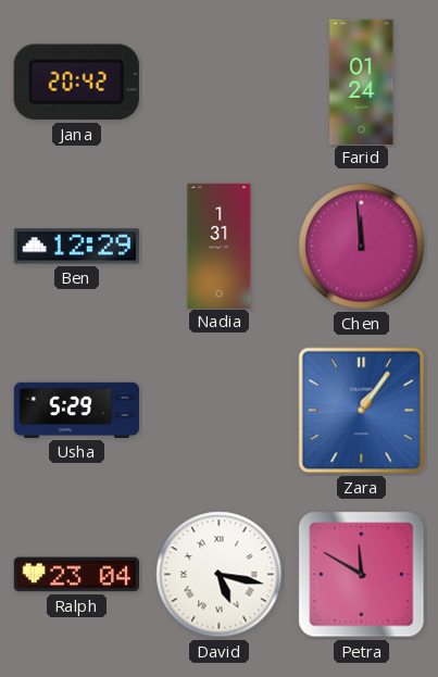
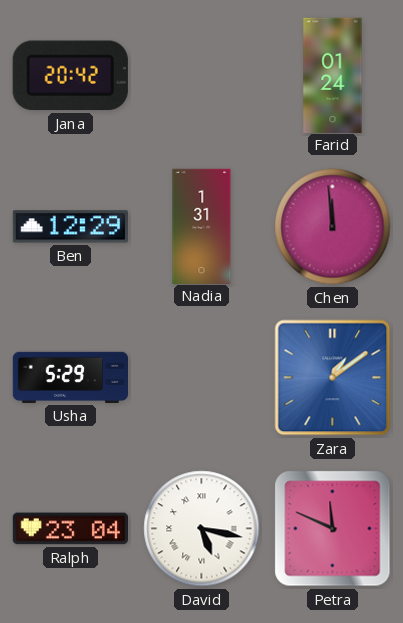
Zara: 1:06 -> 1:09 (333, 378)
Petra: 11:50 -> 11:49 (333, 529)
